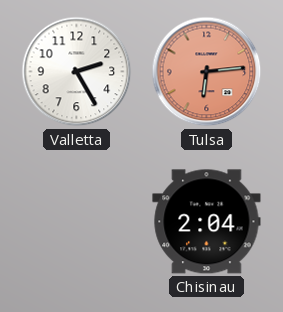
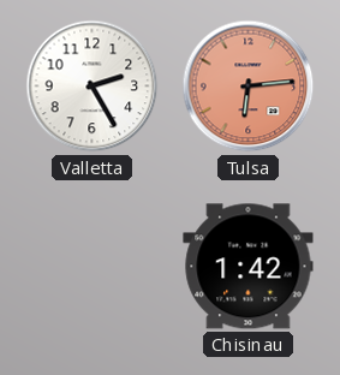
Chisinau: 2:04 -> 1:42 (249, 267)
